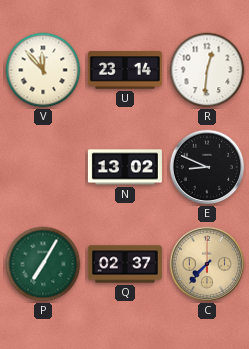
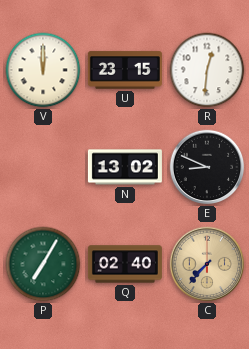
V: 11:53 -> 12:00 (43, 70)
U: 23:14 -> 23:15 (125, 70)
Q: 02:37 -> 02:40 (125, 264)
